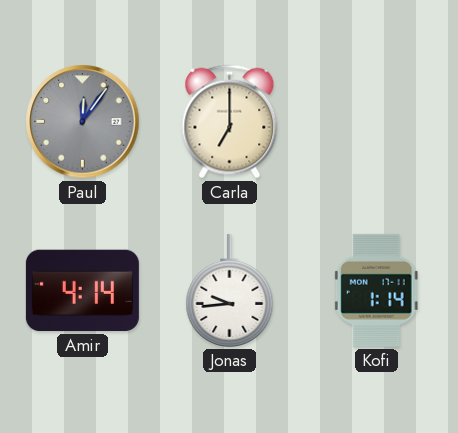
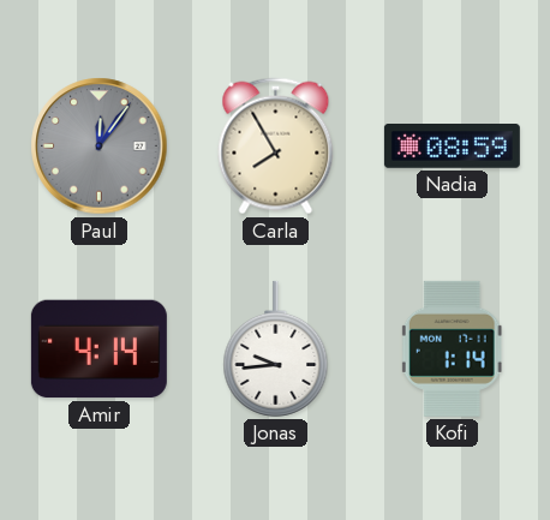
Carla: 7:00 -> 7:55 (276, 147)
Nadia: none -> 08:59 (452, 147)
